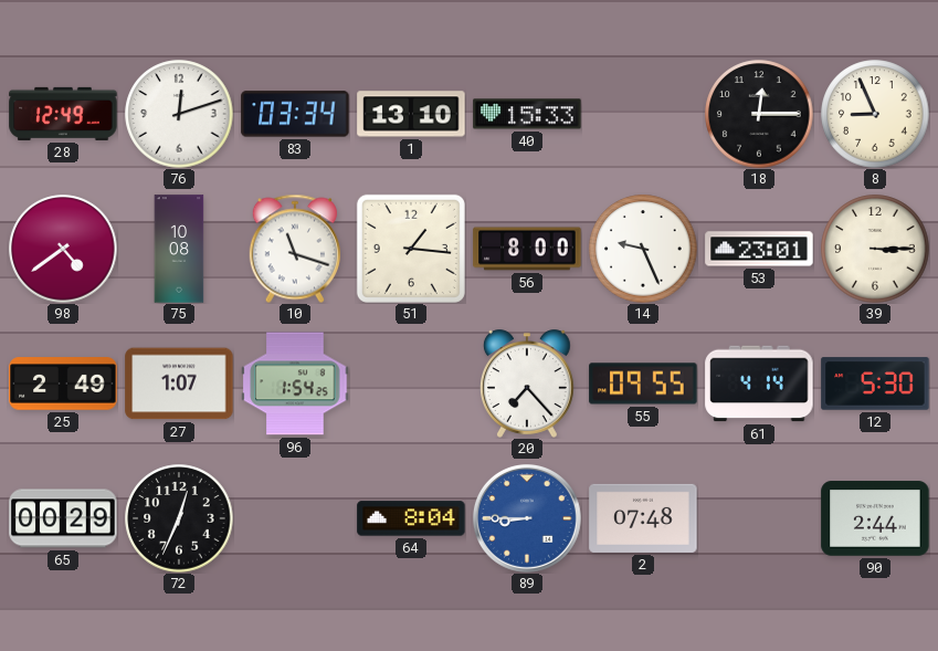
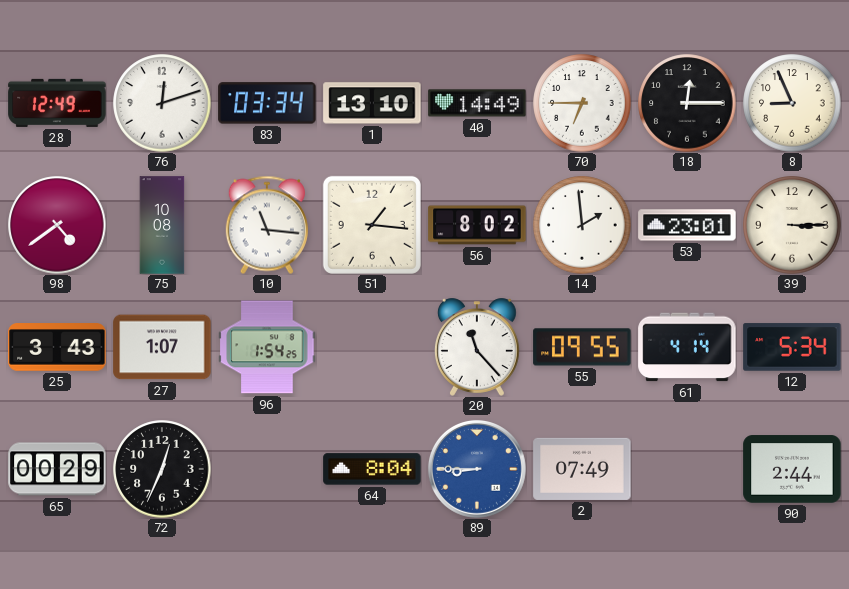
40: 15:33 -> 14:49 (477, 103)
70: none -> 6:45 (582, 103)
10: 11:18 -> 11:16 (267, 225)
56: 8:00 -> 8:02 (477, 225)
14: 9:26 -> 1:59 (582, 225)
25: 2:49 -> 3:43 (57, 347)
20: 7:23 -> 11:23 (477, 347)
12: 5:30 -> 5:34 (792, 347)
2: 07:48 -> 07:49 (582, 469)
